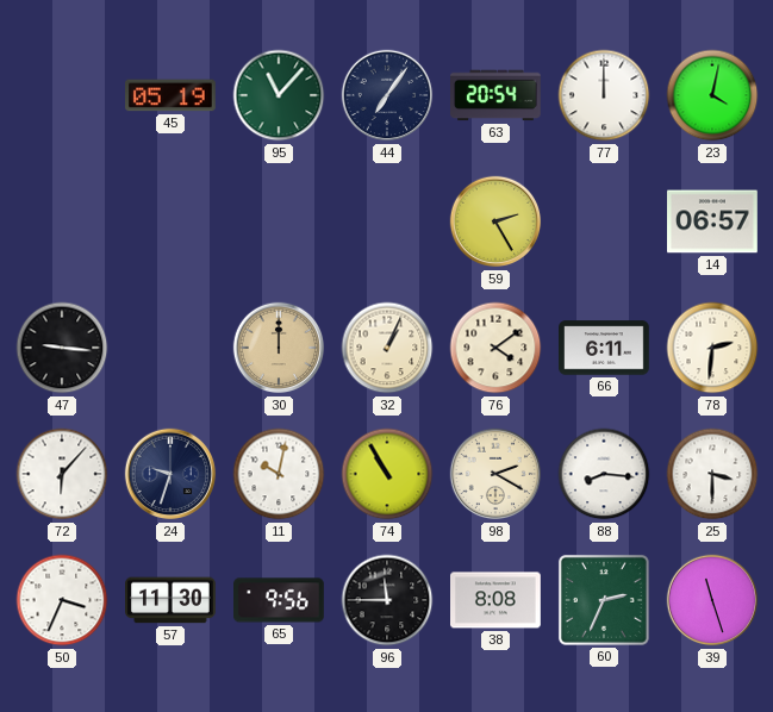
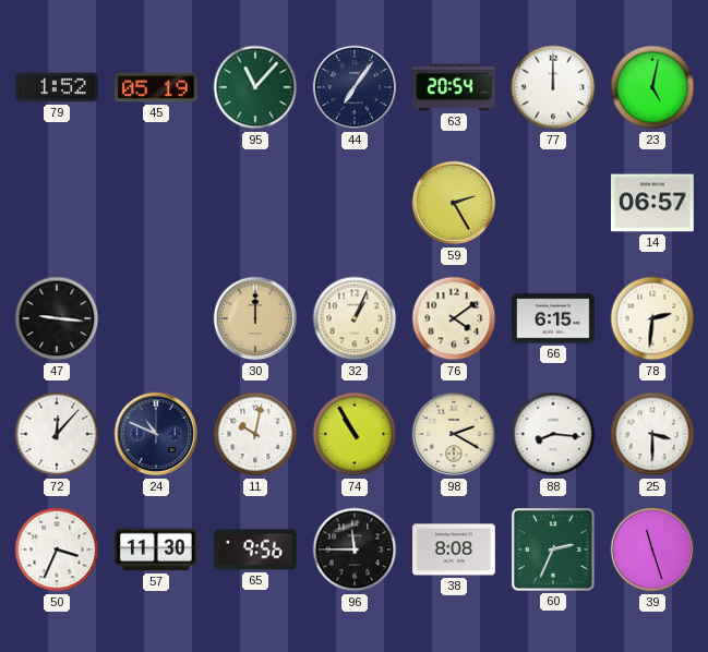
79: none -> 1:52 (58, 87)
23: 4:02 -> 5:02 (652, 87)
66: 6:11 -> 6:15 (553, 318)
72: 6:07 -> 12:07 (57, 434)
24: 9:33 -> 10:49 (156, 434)
